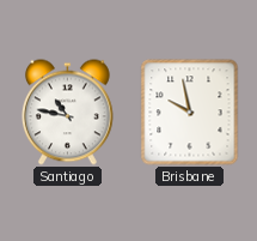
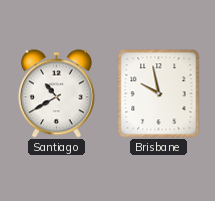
Santiago: 10:47 -> 10:40 (56, 94)
